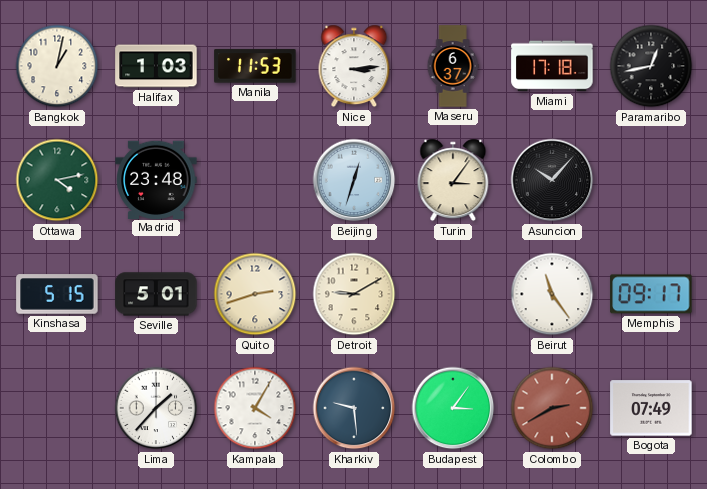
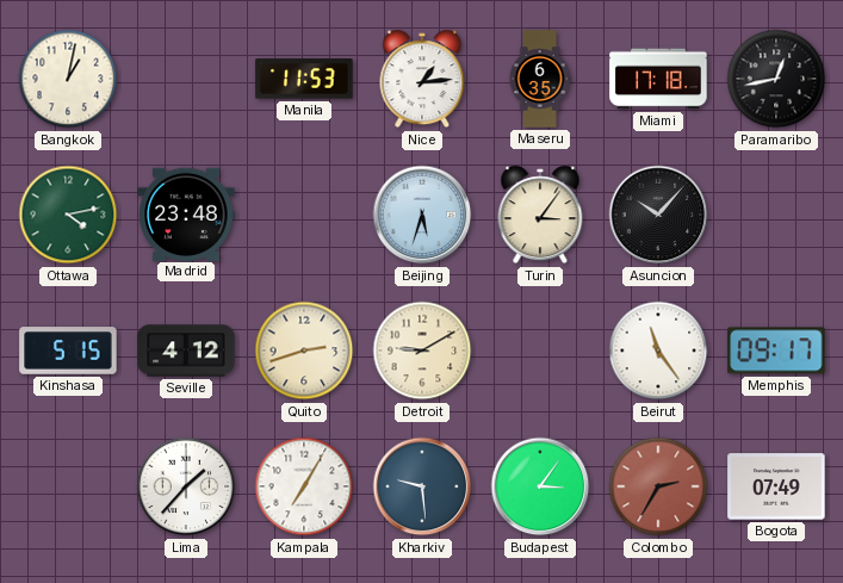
Halifax: 1:03 -> none (156, 66)
Nice: 3:14 -> 1:14 (422, 79)
Maseru: 6:37 -> 6:35 (540, 79)
Beijing: 12:33 -> 5:33 (422, 215)
Seville: 5:01 -> 4:12 (186, 351)
Kampala: 4:05 -> 7:05 (304, 486)
Colombo: 2:40 -> 2:35 (658, 486)
